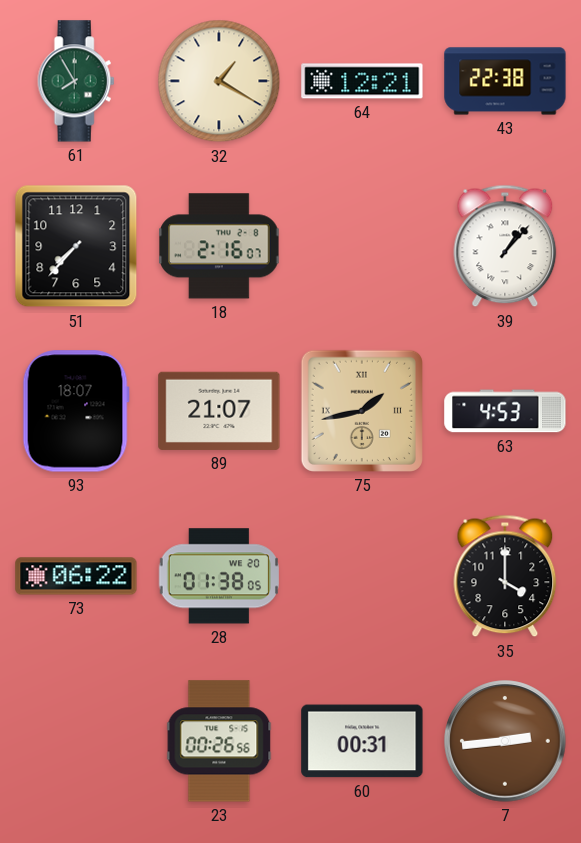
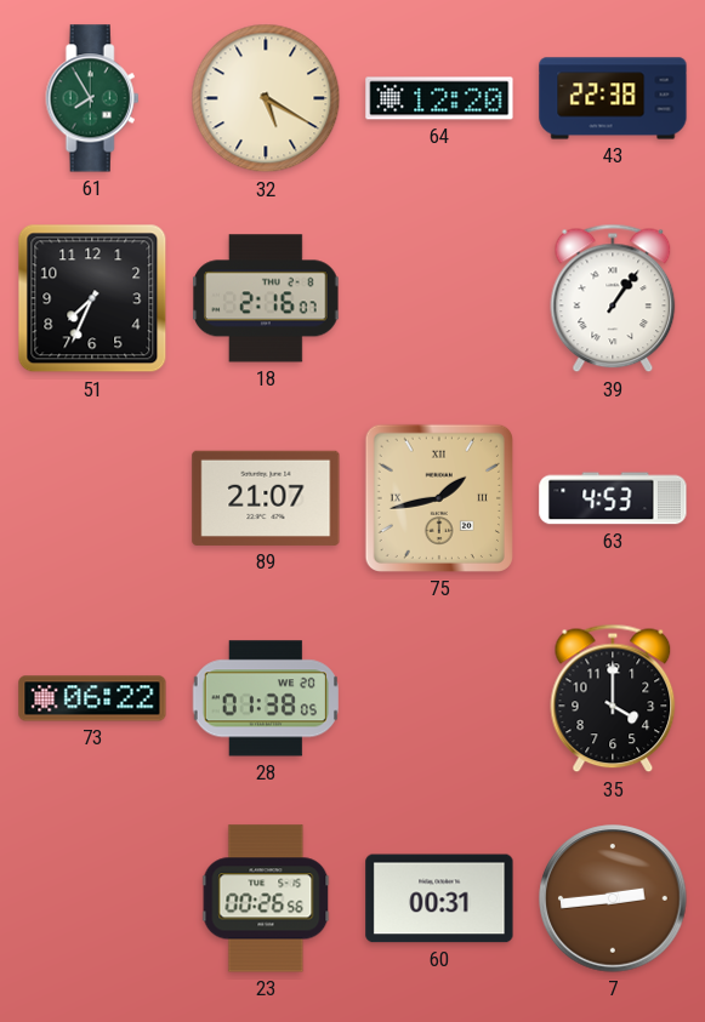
32: 1:20 -> 5:20 (266, 98)
64: 12:21 -> 12:20 (439, 98)
51: 7:37 -> 7:34 (92, 298)
39: 1:07 -> 1:06 (613, 298)
93: 18:07 -> none (76, 411)
